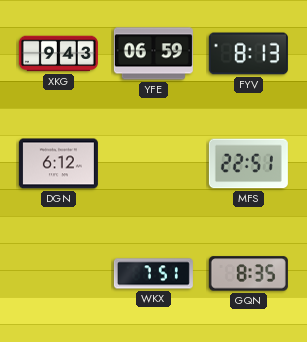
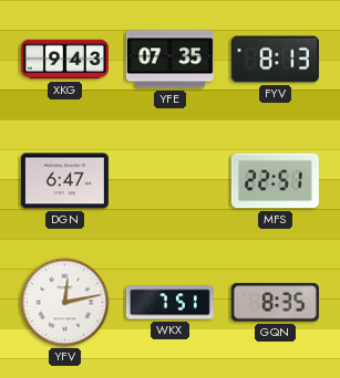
YFE: 06:59 -> 07:35 (169, 60)
DGN: 6:12 -> 6:47 (64, 181)
YFV: none -> 12:13 (65, 303)
